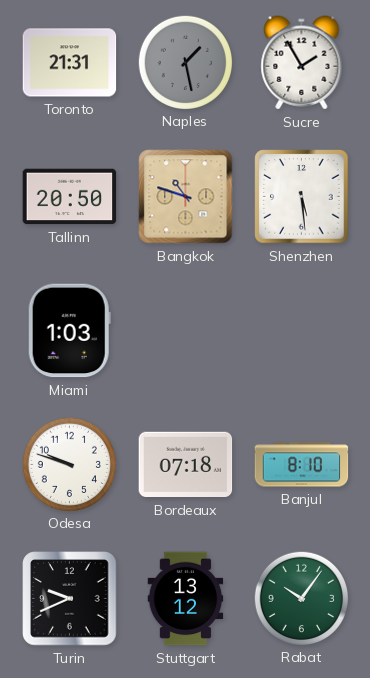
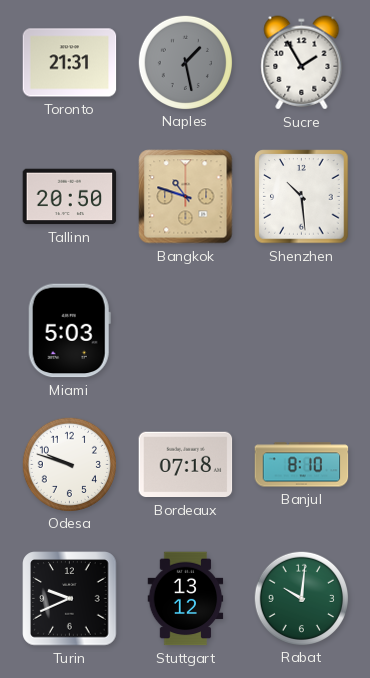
Shenzhen: 5:29 -> 10:29 (302, 197)
Miami: 1:03 -> 5:03 (69, 331)
Rabat: 10:06 -> 10:01 (301, 598)
